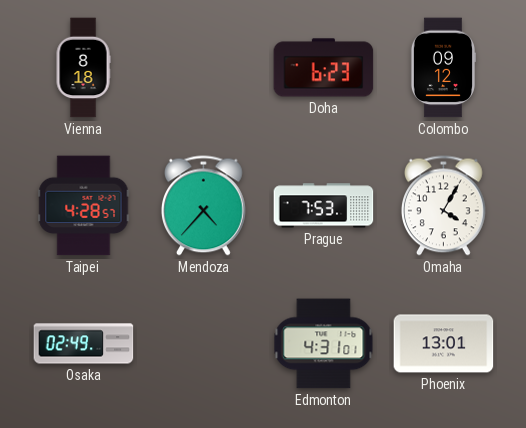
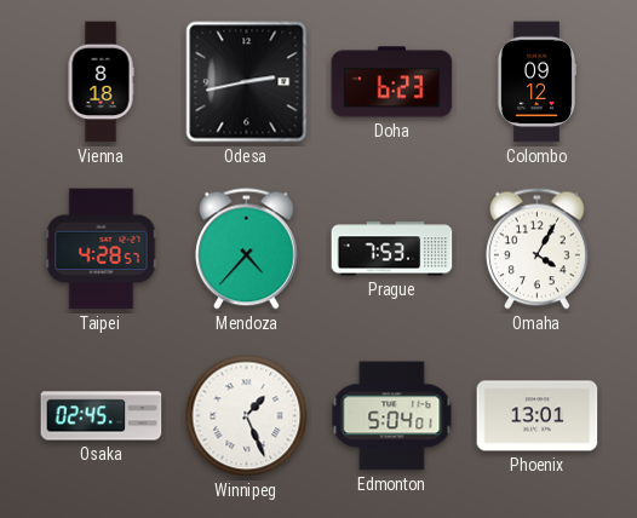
Odesa: none -> 2:43 (247, 82)
Osaka: 02:49 -> 02:45 (102, 416)
Winnipeg: none -> 1:26 (247, 416)
Edmonton: 4:31 -> 5:04 (392, 416)
